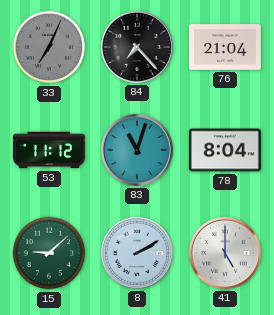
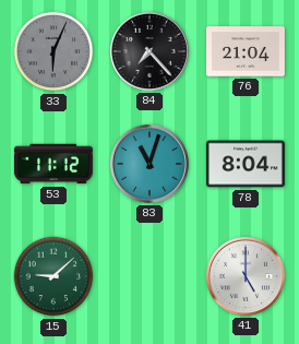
33: 7:04 -> 6:04 (53, 51)
8: 2:10 -> none (137, 253)
